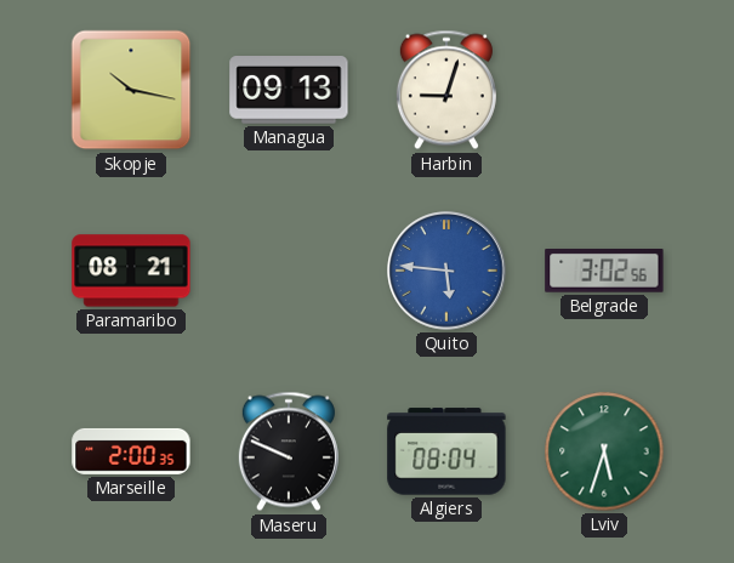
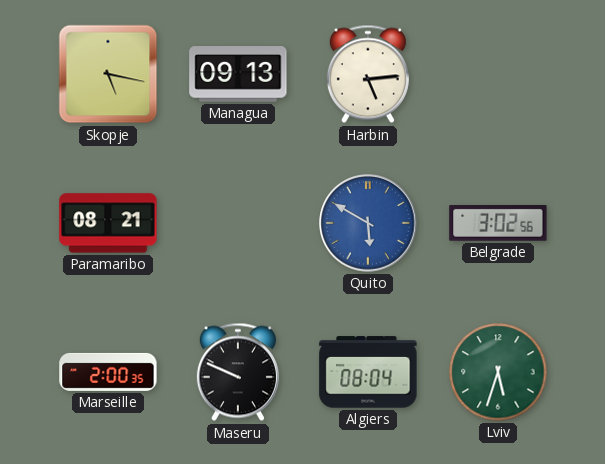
Skopje: 10:17 -> 5:17 (108, 74)
Harbin: 9:03 -> 5:14 (368, 74)
Quito: 5:46 -> 5:50 (368, 223)
